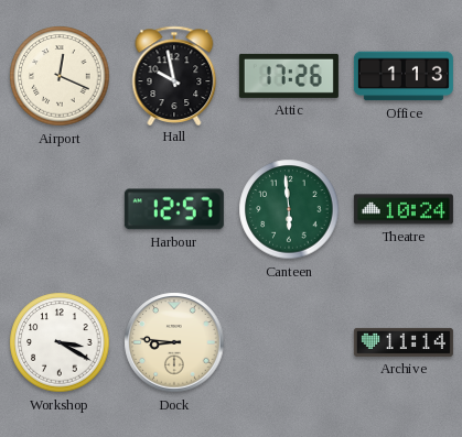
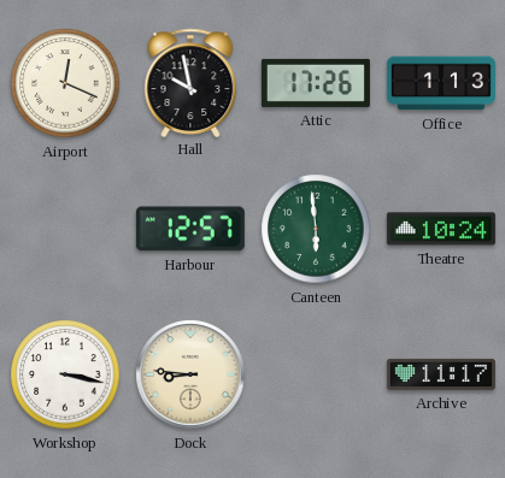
Workshop: 3:20 -> 3:17 (65, 374)
Archive: 11:14 -> 11:17 (441, 374)
